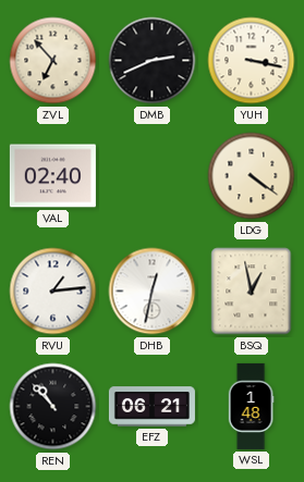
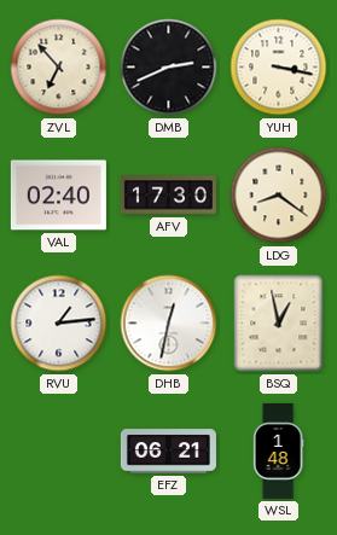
AFV: none -> 17:30 (168, 196)
LDG: 4:21 -> 8:21 (279, 196)
REN: 10:53 -> none (53, 407)
